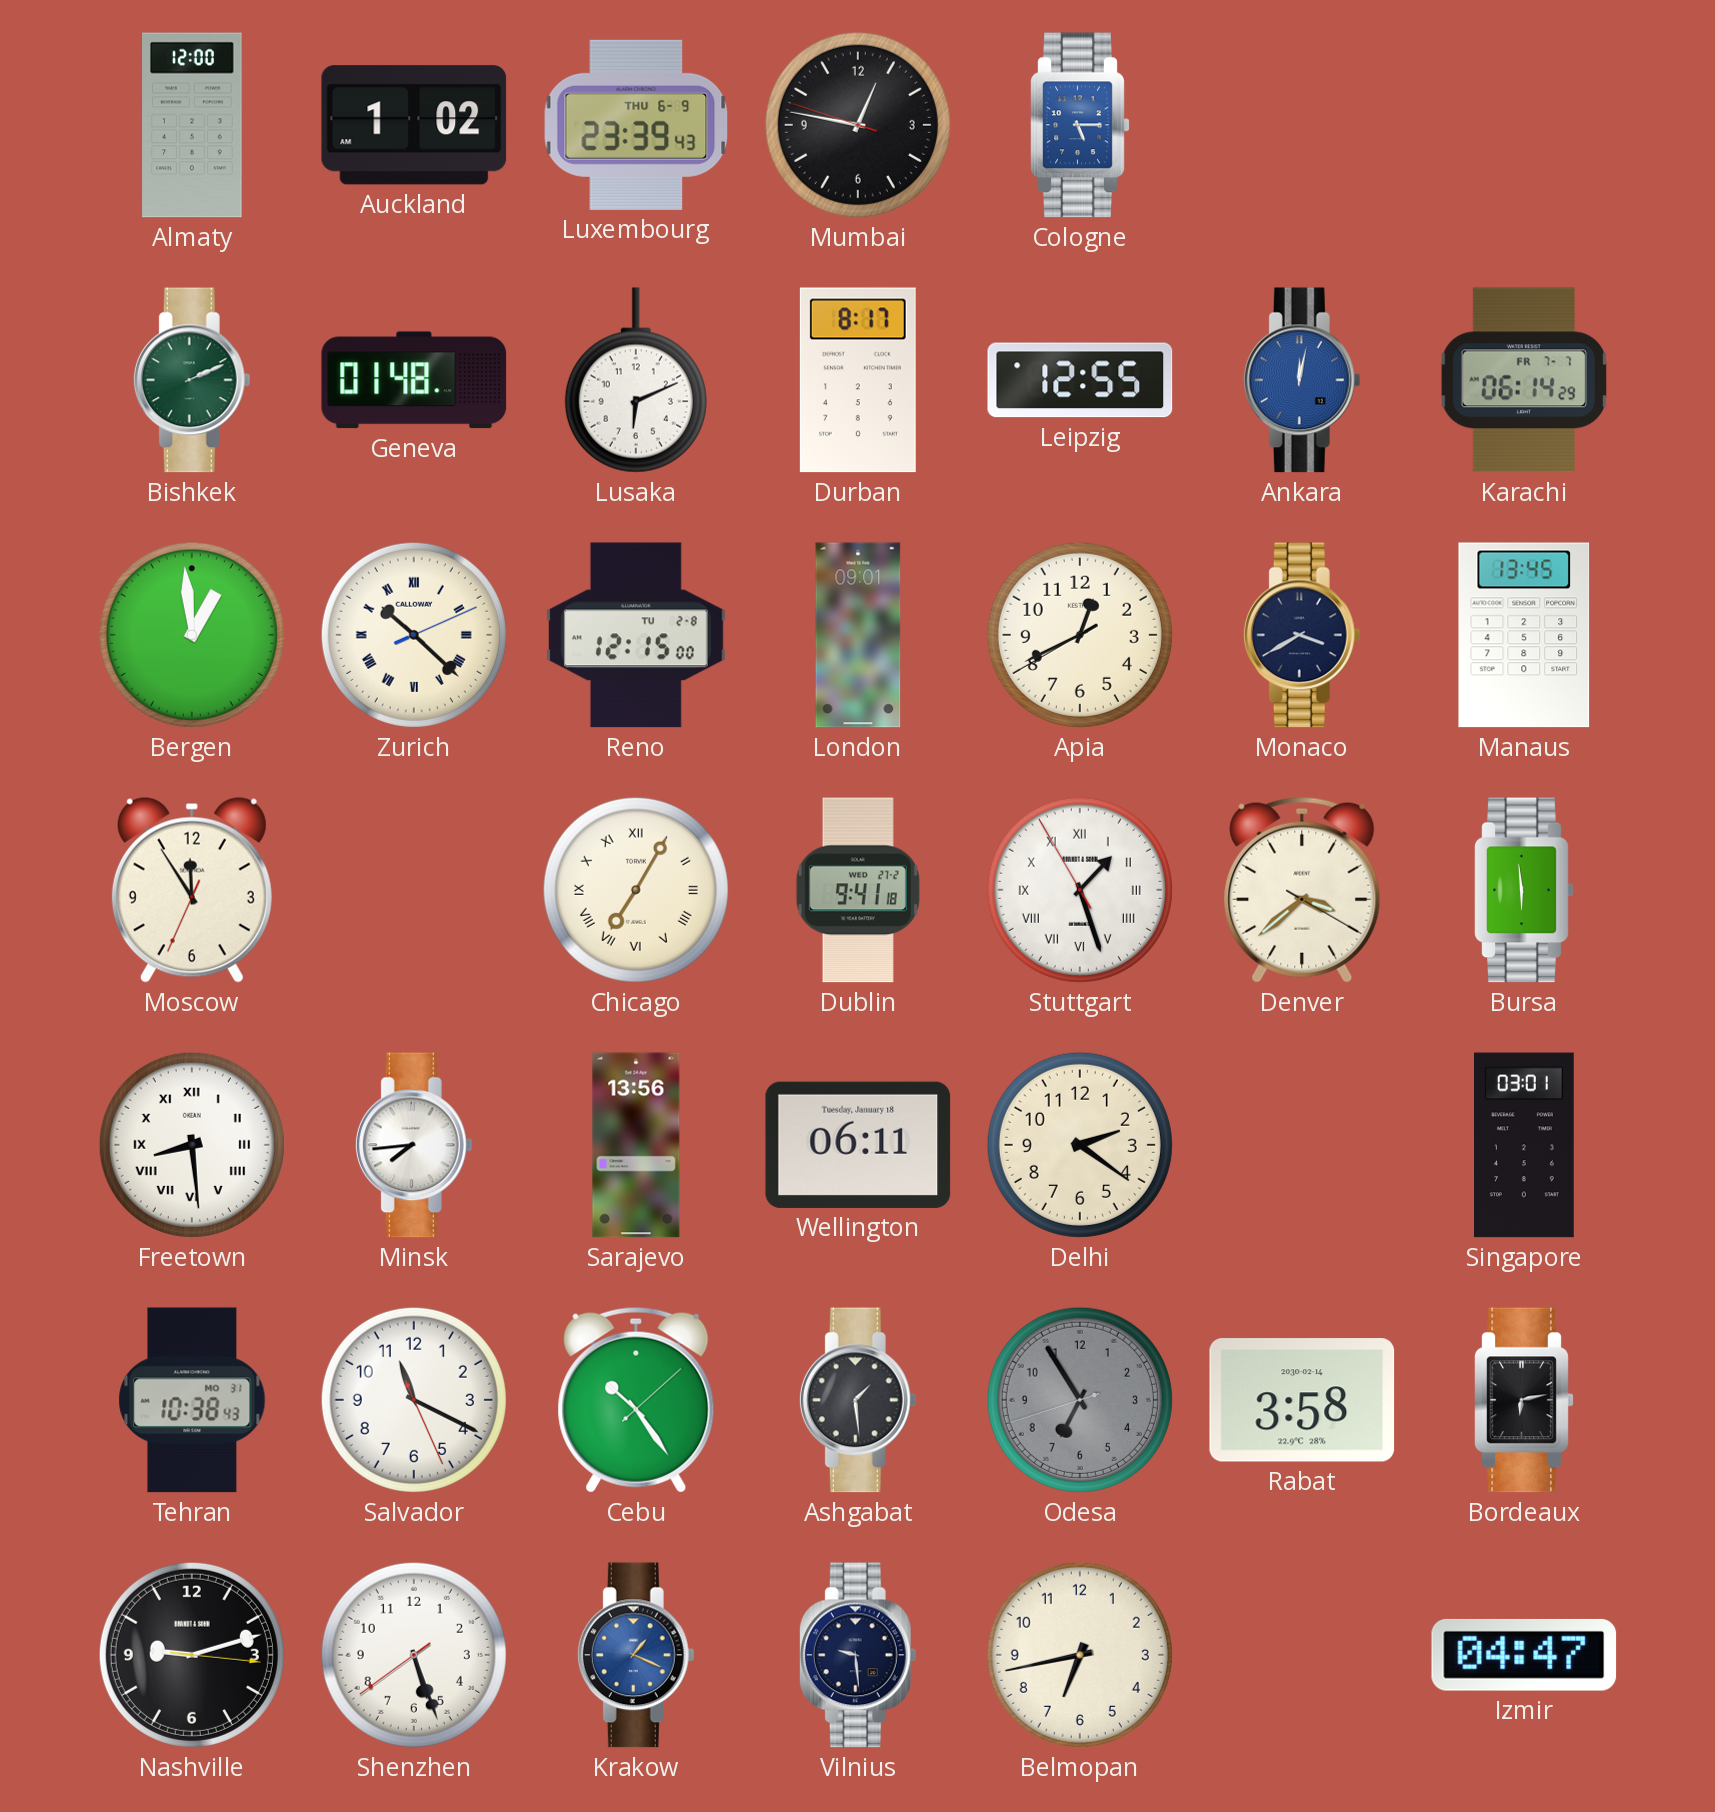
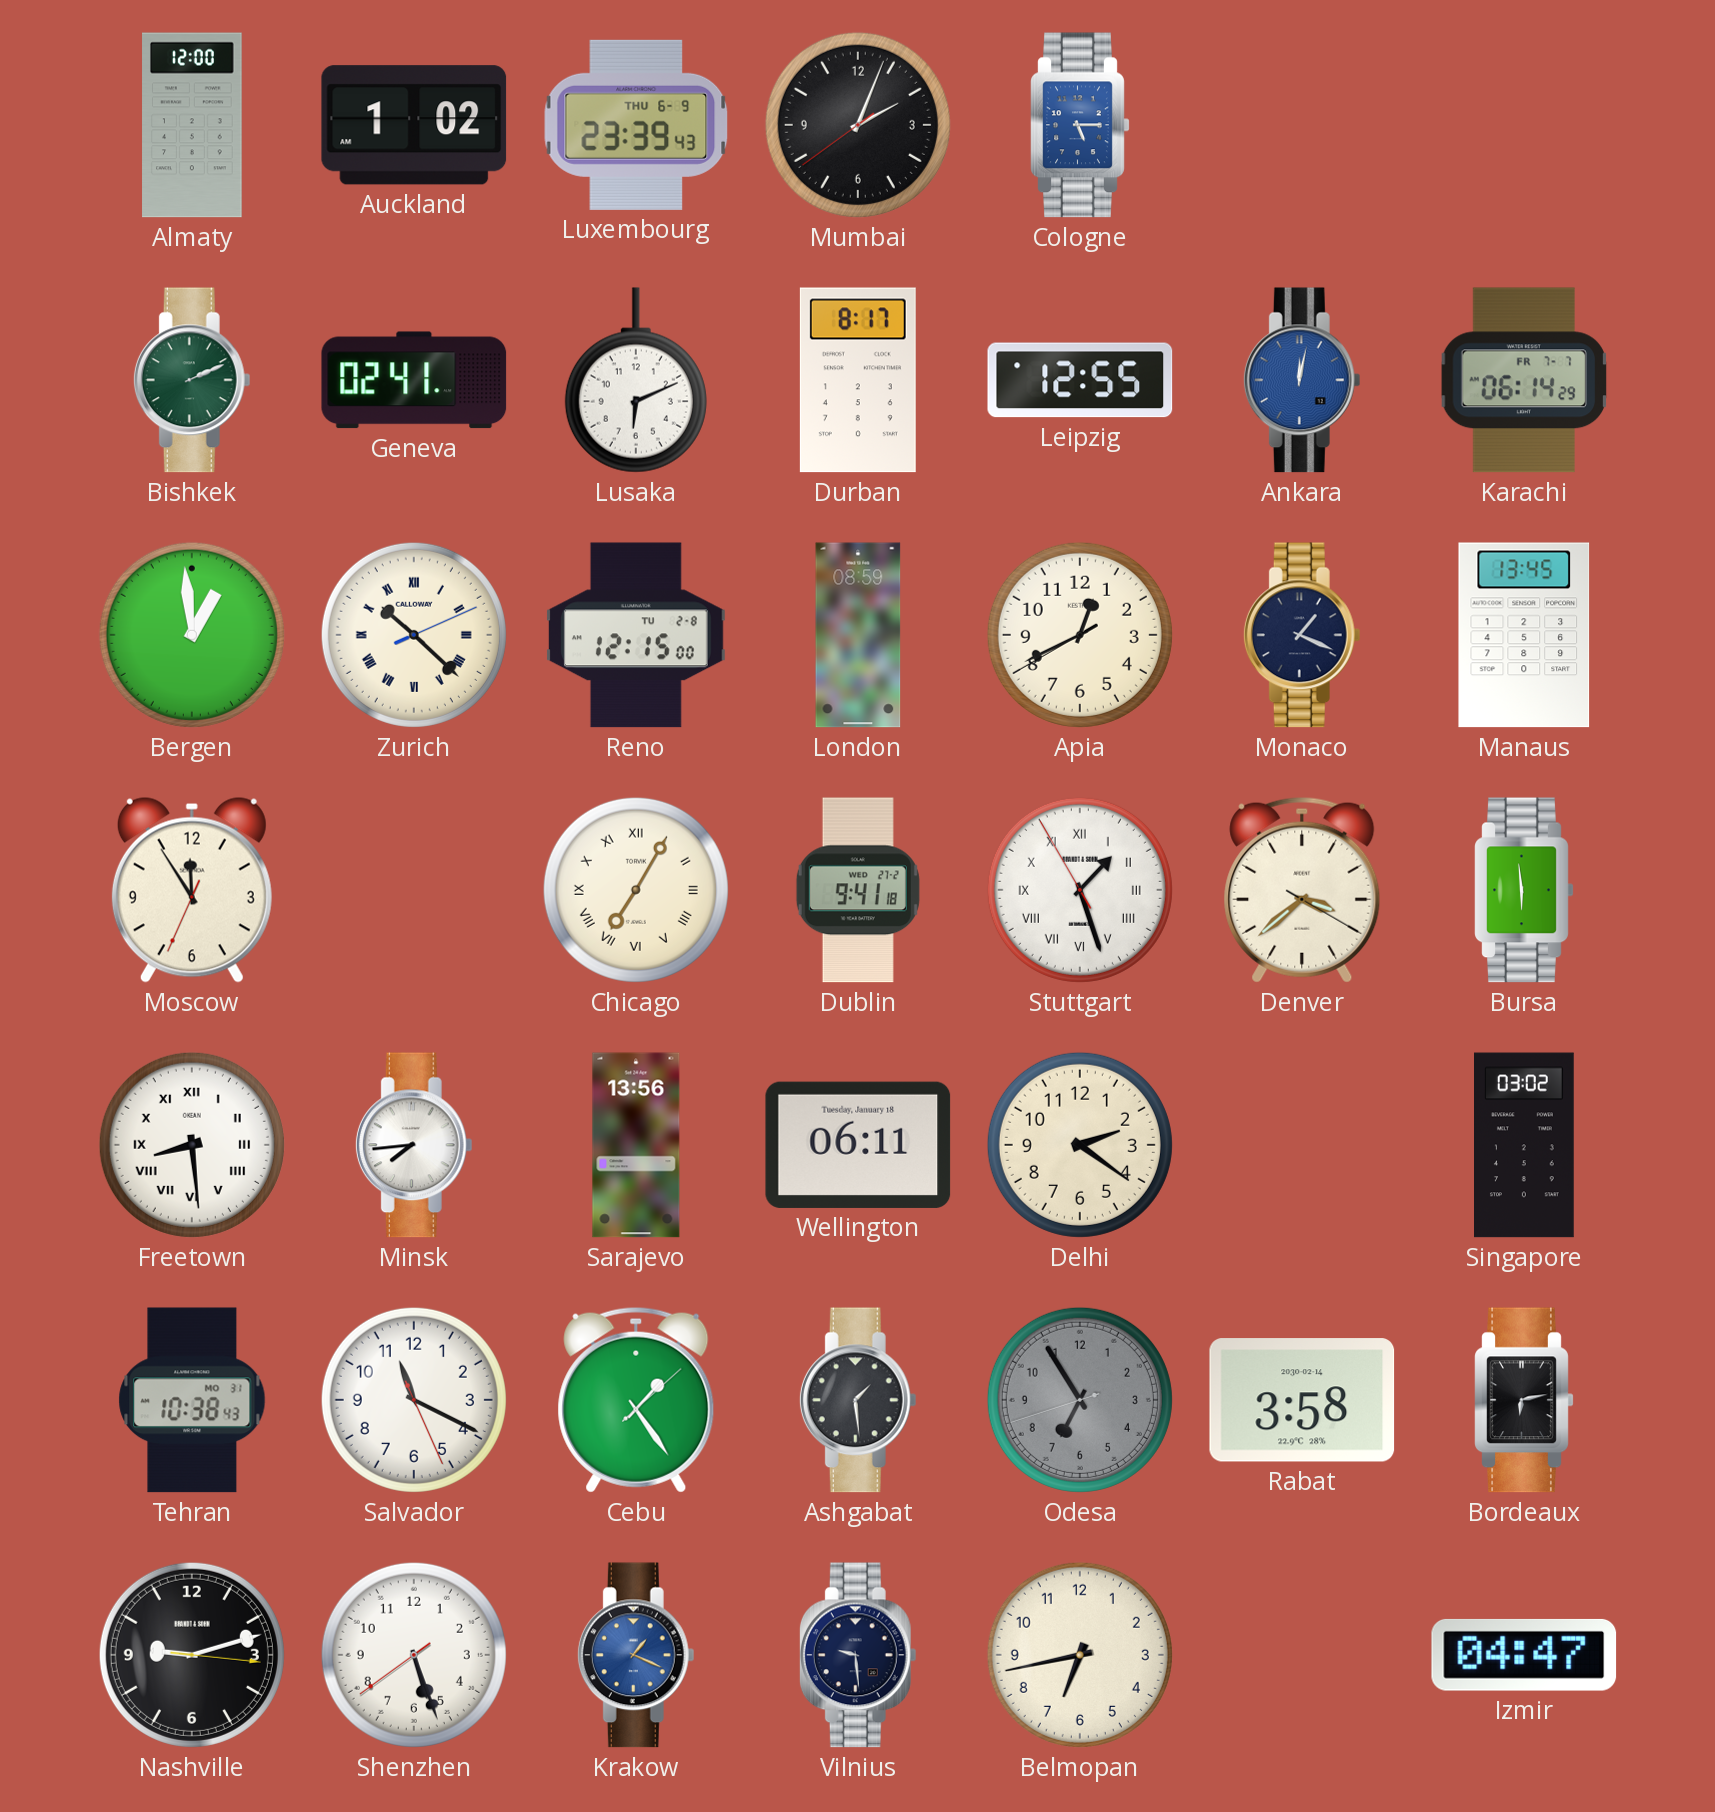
Mumbai: 12:46 -> 2:03 (858, 125)
Geneva: 01:48 -> 02:41 (414, 380)
London: 09:01 -> 08:59 (858, 635)
Monaco: 3:40 -> 1:19 (1302, 635)
Singapore: 03:01 -> 03:02 (1525, 1145)
Cebu: 10:24 -> 1:24 (636, 1400)
